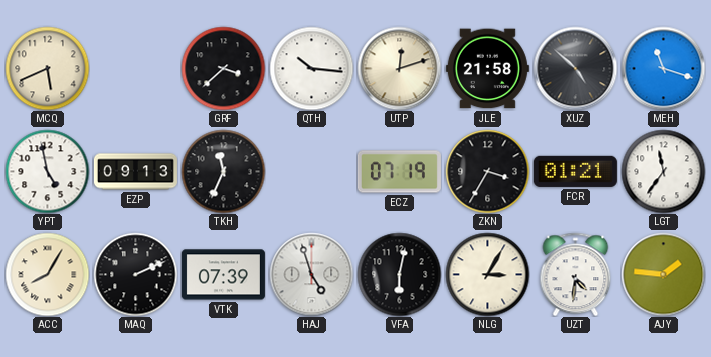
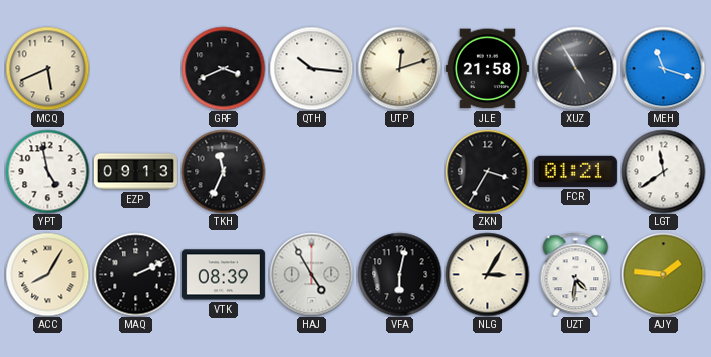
GRF: 3:38 -> 3:41 (223, 68)
XUZ: 4:52 -> 4:55 (575, 68)
ECZ: 07:19 -> none (399, 172)
LGT: 11:36 -> 11:39 (663, 171)
VTK: 07:39 -> 08:39 (223, 275)
HAJ: 4:57 -> 4:55 (311, 274)
